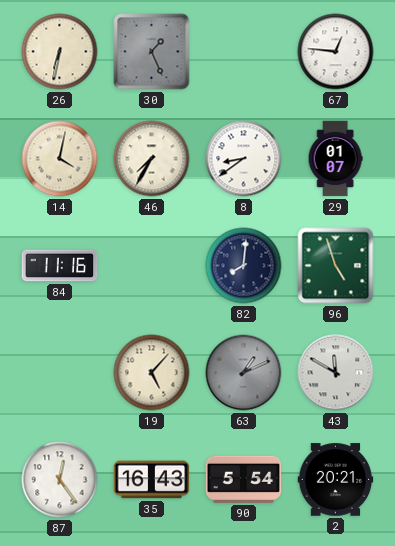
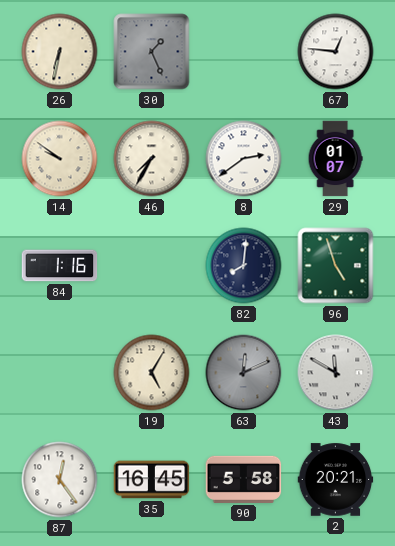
14: 4:02 -> 9:51 (60, 159)
8: 8:39 -> 2:39 (244, 159)
84: 11:16 -> 1:16 (60, 266)
19: 5:07 -> 5:05 (152, 373)
63: 1:11 -> 12:11 (244, 373)
35: 16:43 -> 16:45 (152, 480)
90: 5:54 -> 5:58 (244, 479)
